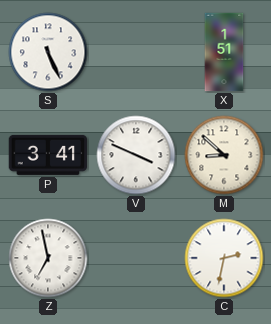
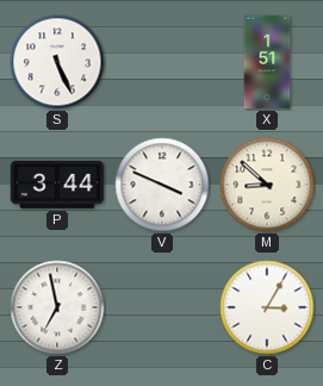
P: 3:41 -> 3:44 (57, 185)
C: 2:32 -> 3:05 (267, 307)
